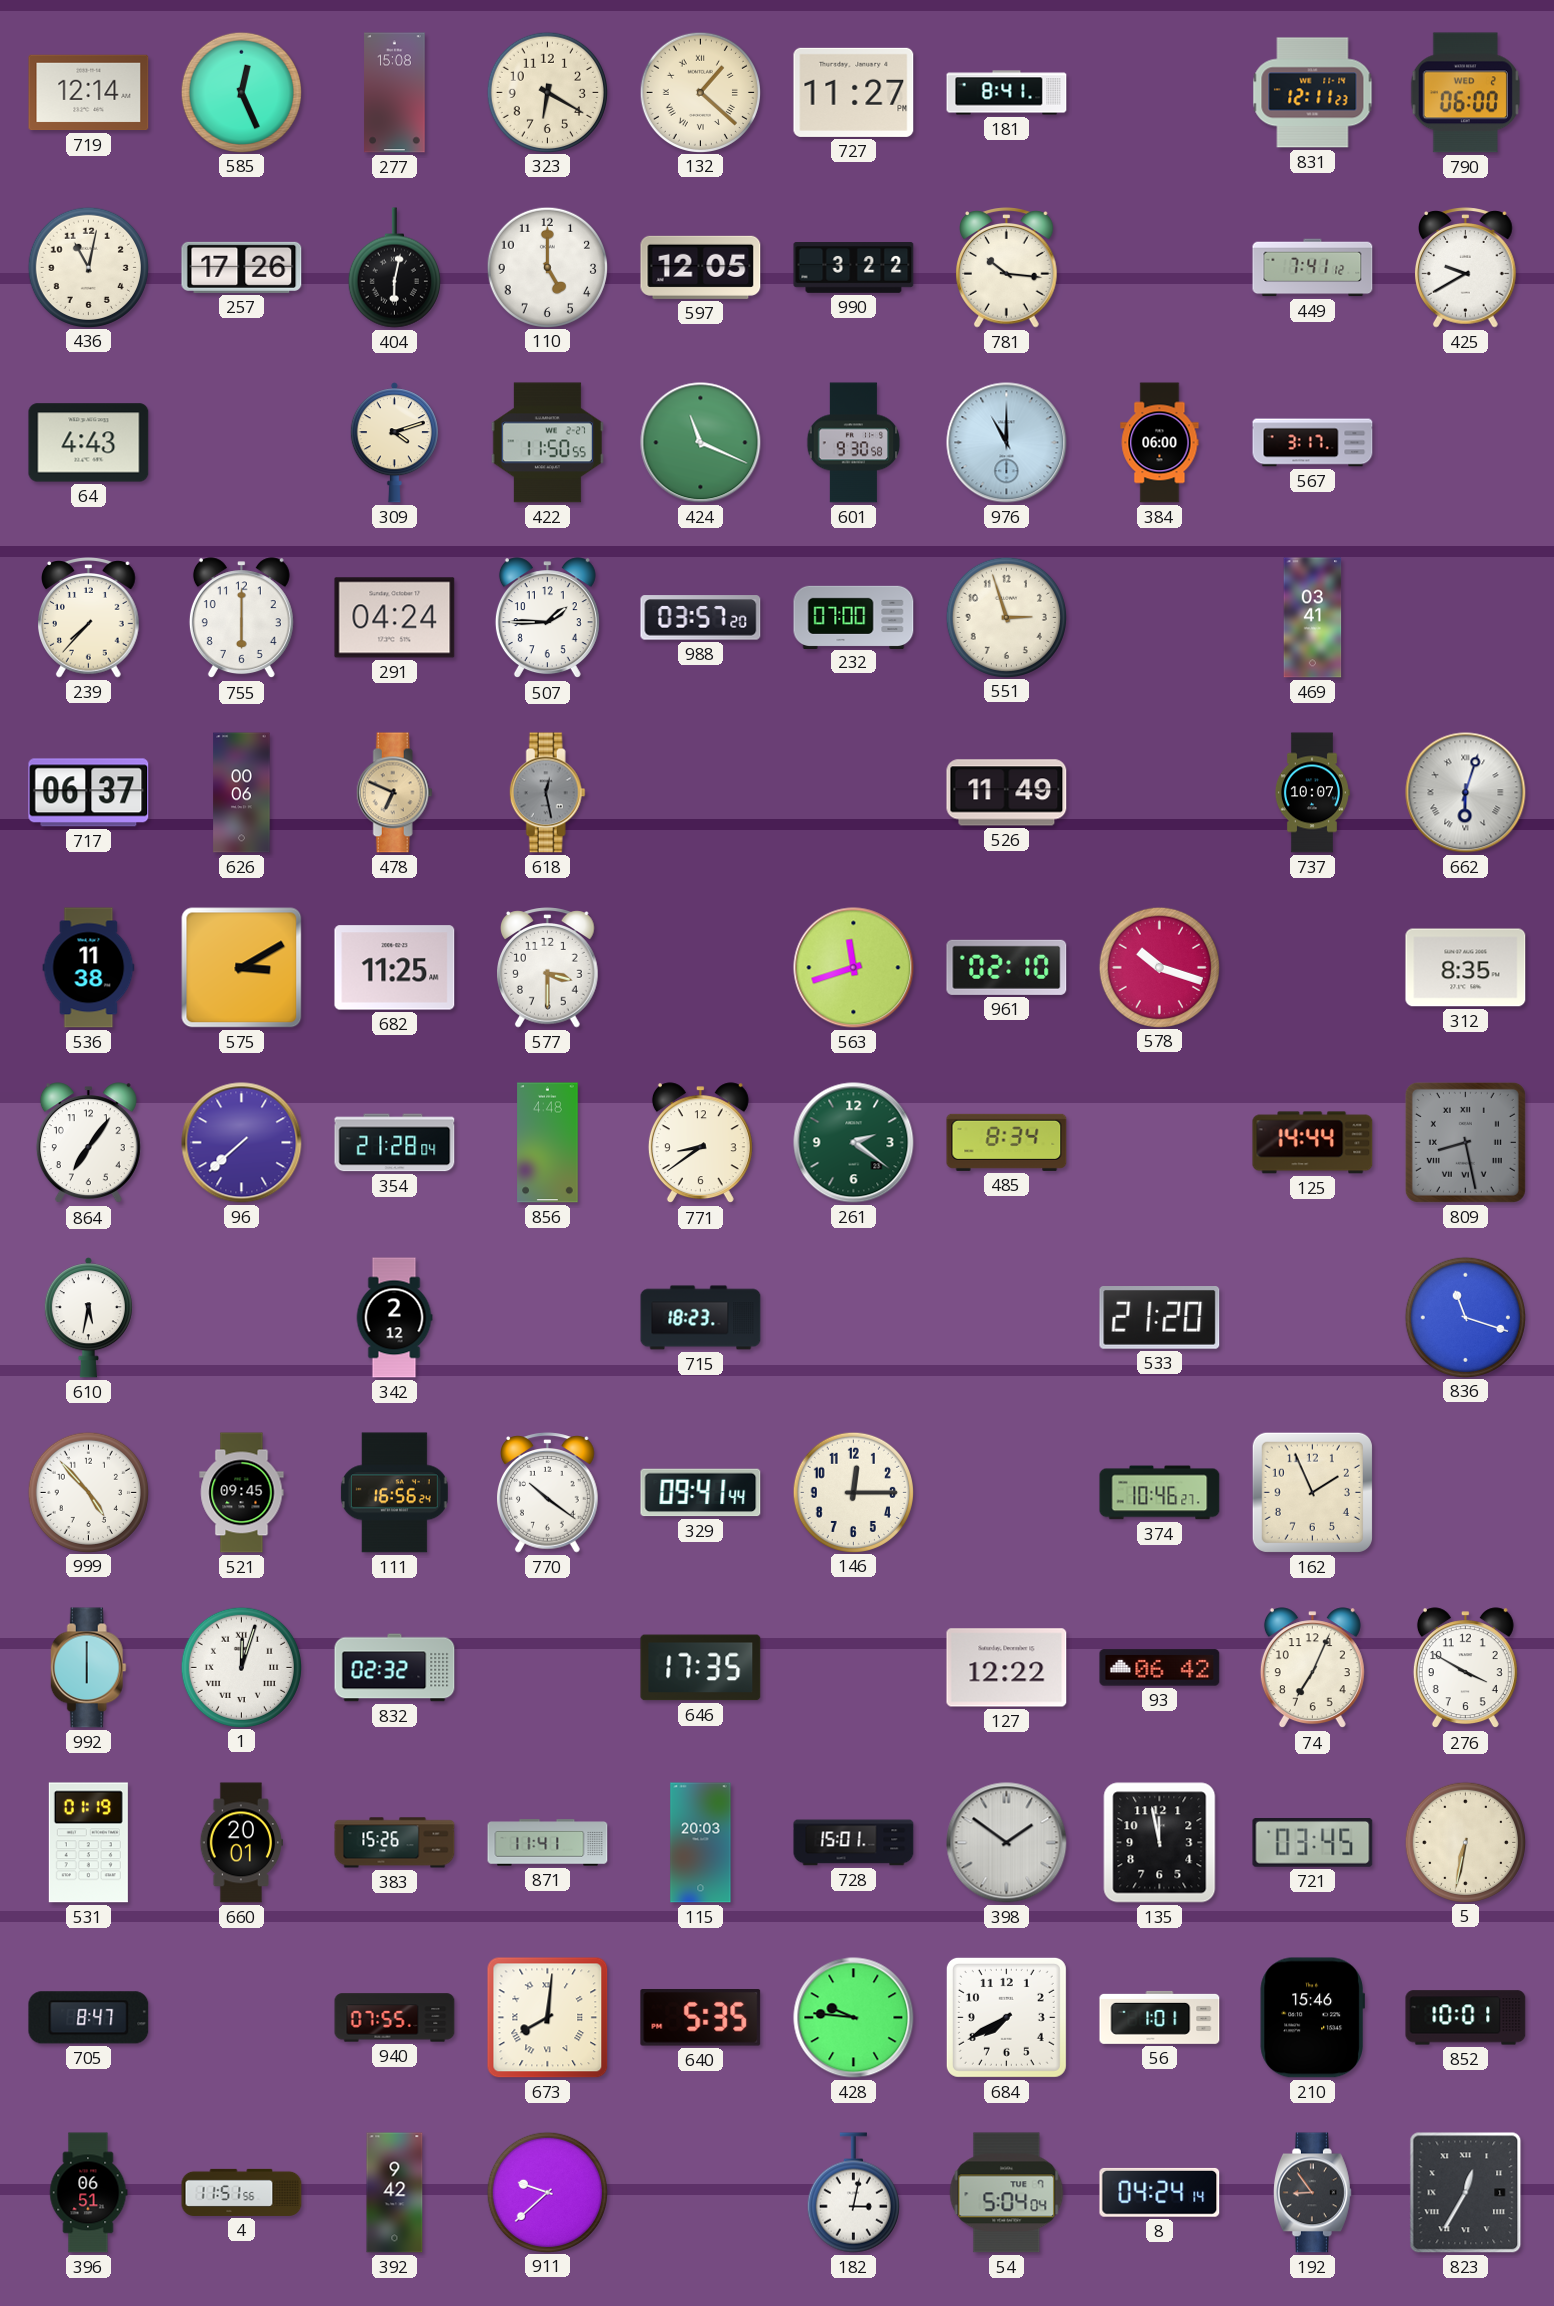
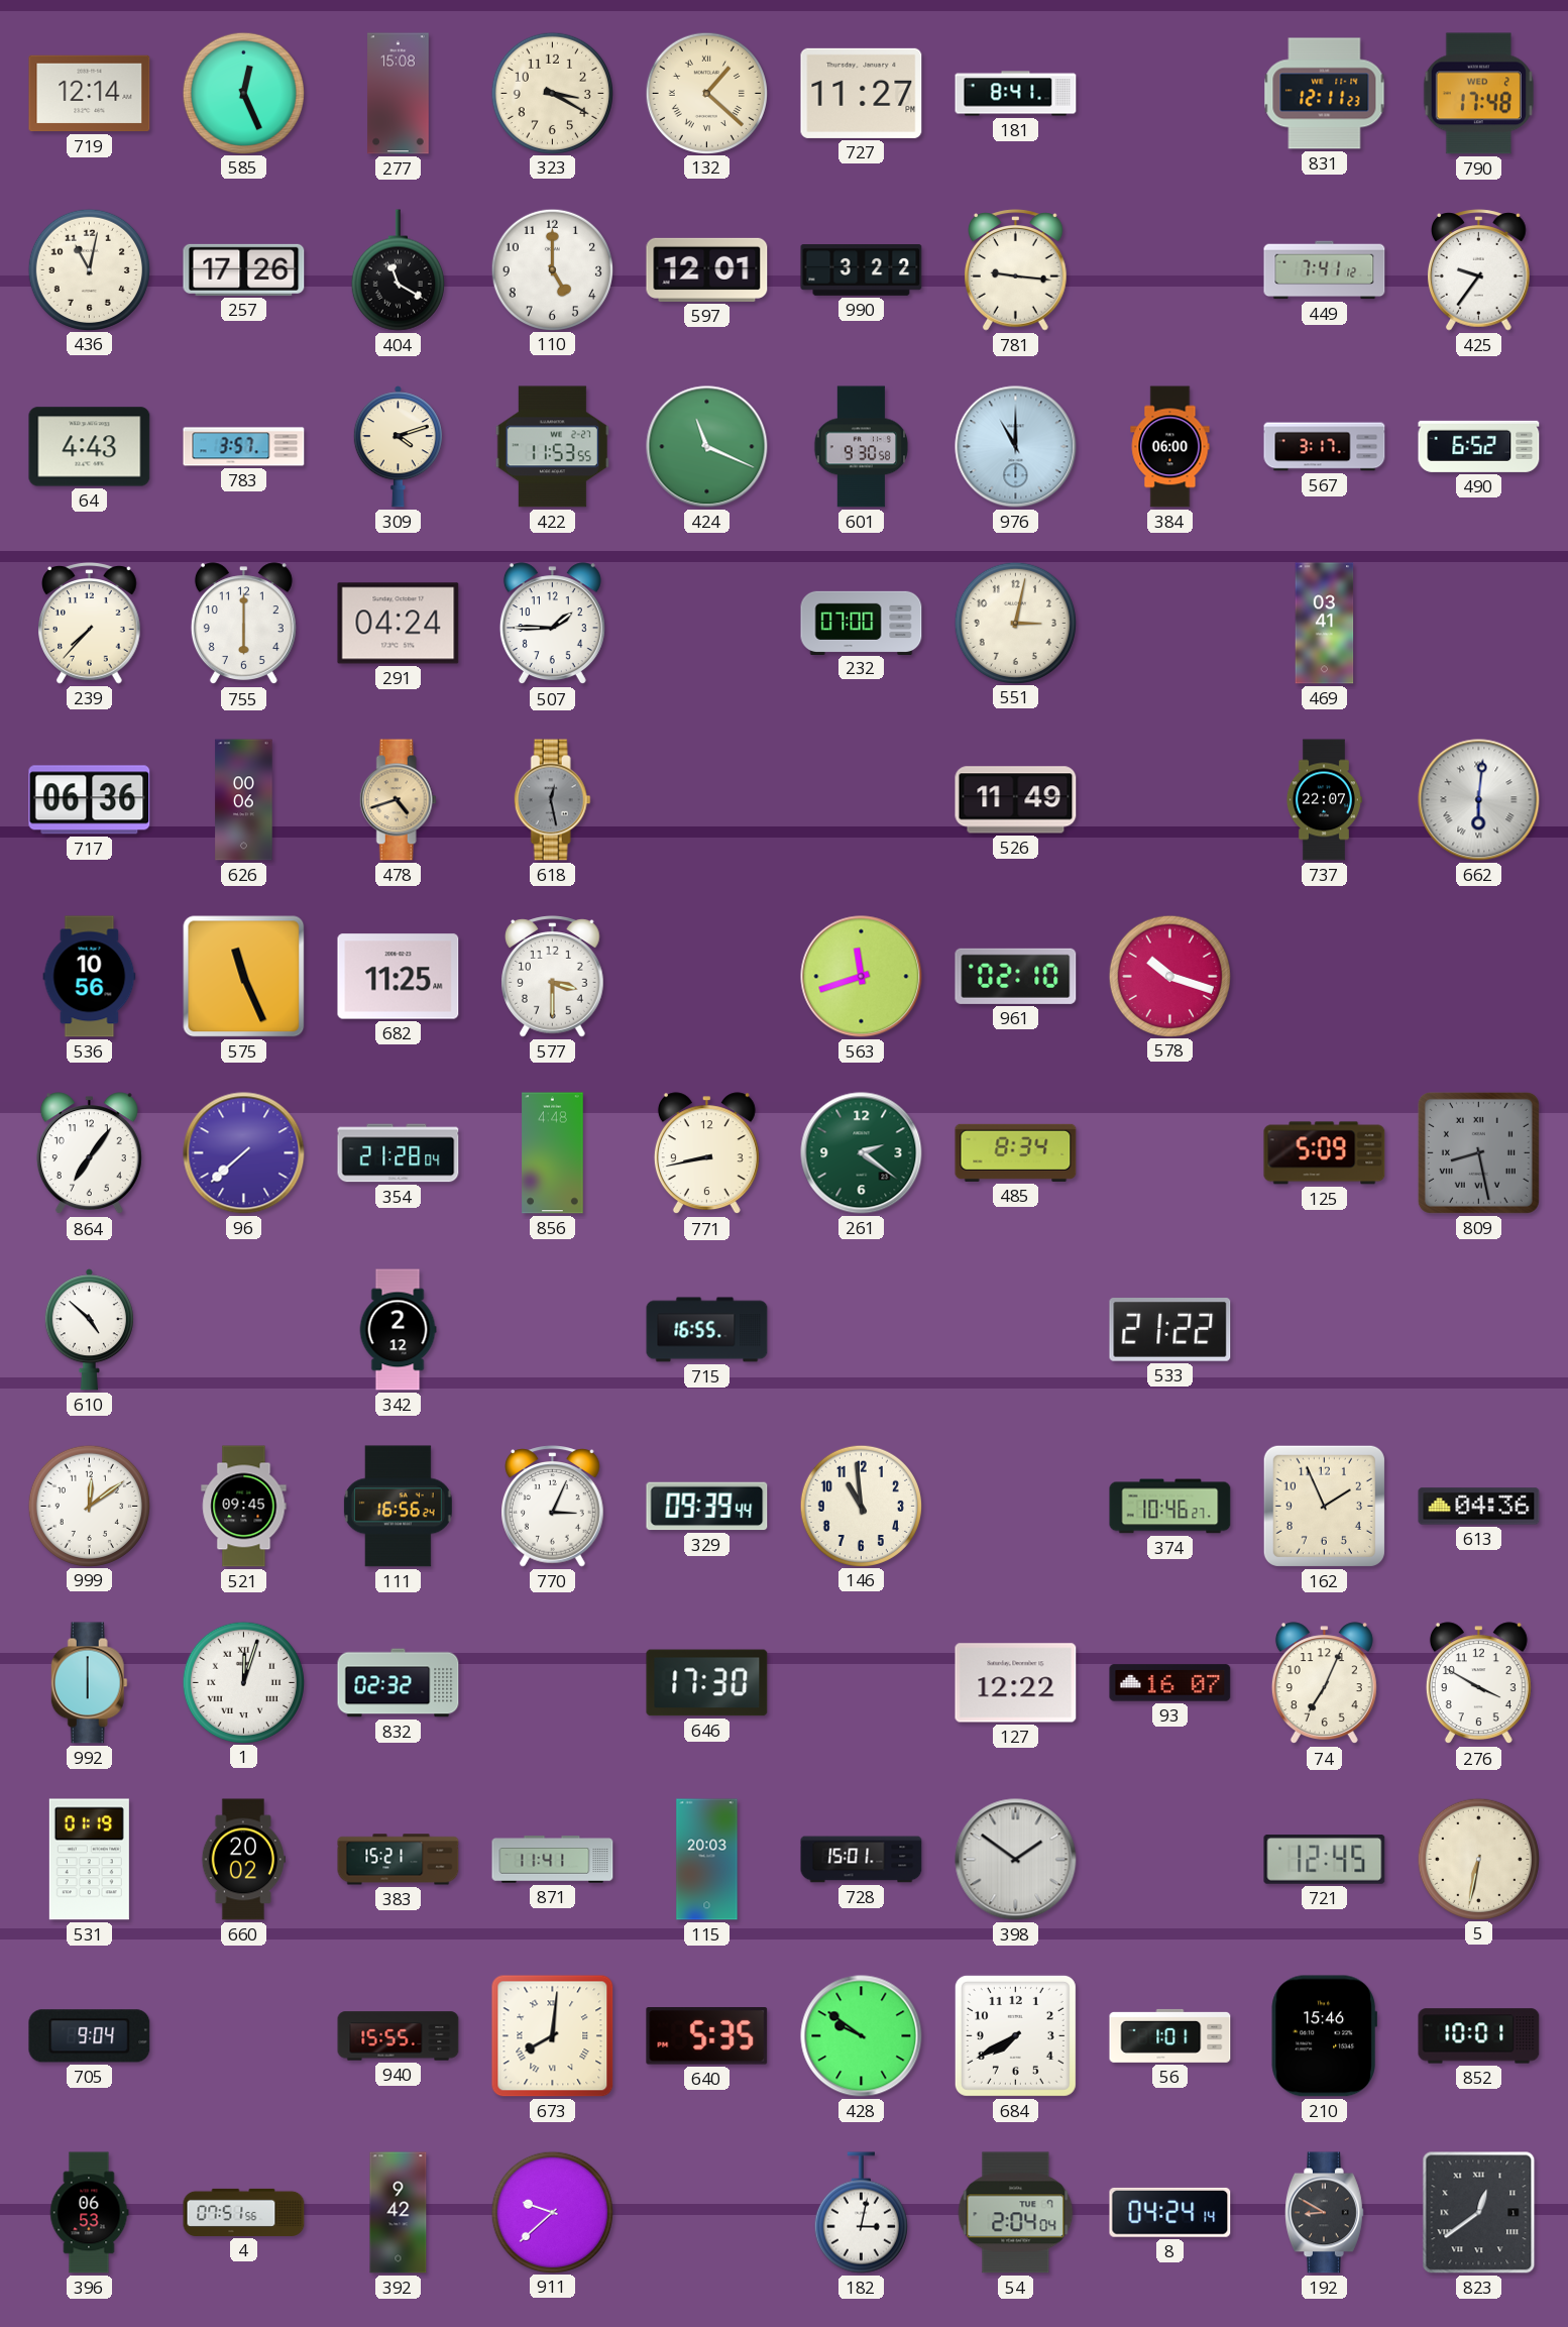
323: 6:20 -> 3:20 (552, 93)
790: 06:00 -> 17:48 (1478, 94)
404: 6:02 -> 11:20 (398, 270)
597: 12:05 -> 12:01 (707, 269)
781: 10:16 -> 9:16 (1016, 270)
425: 9:40 -> 9:36 (1479, 270)
783: none -> 3:57 (244, 447)
422: 11:50 -> 11:53 (552, 447)
490: none -> 6:52 (1479, 446)
988: 03:57 -> none (701, 618)
551: 2:57 -> 3:02 (1015, 623)
717: 06:37 -> 06:36 (90, 800)
478: 6:49 -> 4:42 (398, 800)
737: 10:07 -> 22:07 (1324, 800)
662: 6:03 -> 6:01 (1479, 800)
536: 11:38 -> 10:56 (90, 977)
575: 3:10 -> 11:26 (244, 977)
312: 8:35 -> none (1466, 968)
771: 8:39 -> 8:43 (706, 1153)
125: 14:44 -> 5:09 (1325, 1153)
610: 5:32 -> 4:52 (89, 1330)
715: 18:23 -> 16:55 (707, 1330)
533: 21:20 -> 21:22 (1170, 1330)
836: 11:18 -> none (1465, 1317)
999: 4:53 -> 12:09 (89, 1506)
770: 10:21 -> 3:04 (553, 1507)
329: 09:41 -> 09:39 (707, 1507)
146: 12:15 -> 10:59 (861, 1506)
613: none -> 04:36 (1479, 1507)
646: 17:35 -> 17:30 (707, 1683)
93: 06:42 -> 16:07 (1170, 1683)
660: 20:01 -> 20:02 (243, 1860)
383: 15:26 -> 15:21 (399, 1860)
135: 11:58 -> none (1160, 1843)
721: 03:45 -> 12:45 (1325, 1860)
705: 8:47 -> 9:04 (90, 2036)
940: 07:55 -> 15:55 (399, 2036)
428: 9:46 -> 9:51 (862, 2036)
396: 06:51 -> 06:53 (89, 2213)
4: 11:51 -> 07:51 (244, 2212)
54: 5:04 -> 2:04 (1016, 2213)
192: 8:54 -> 8:50 (1325, 2213)
823: 12:35 -> 12:39 (1479, 2213)
